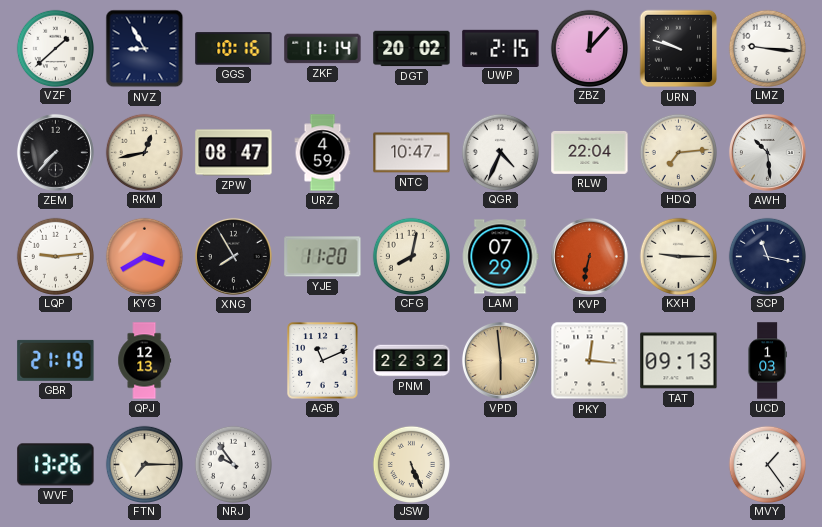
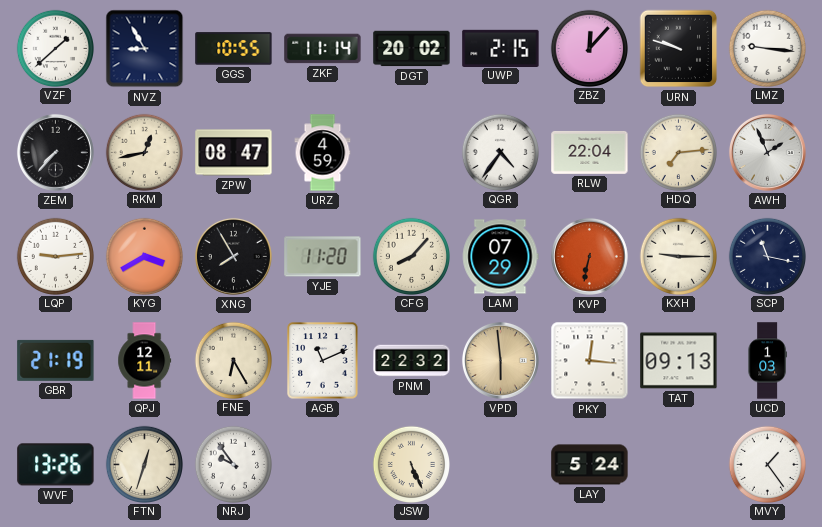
GGS: 10:16 -> 10:55 (234, 49)
NTC: 10:47 -> none (412, 153)
QGR: 4:34 -> 4:36 (500, 152)
AWH: 10:29 -> 1:56 (767, 152)
CFG: 8:02 -> 8:07 (411, 256)
QPJ: 12:13 -> 12:11 (145, 361)
FNE: none -> 6:25 (233, 360)
FTN: 7:15 -> 12:33 (144, 464)
LAY: none -> 5:24 (590, 465)
